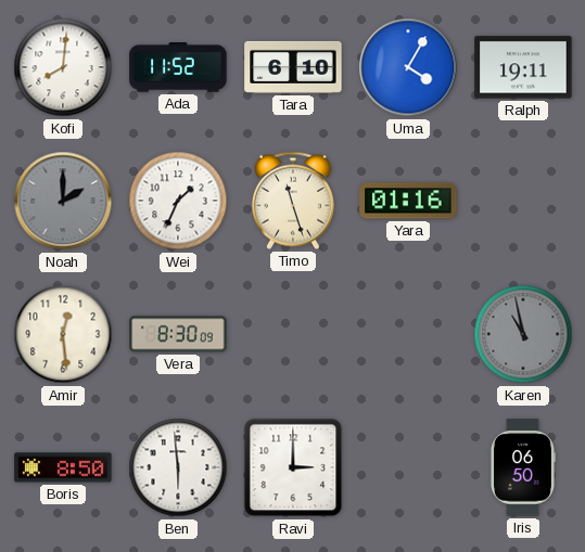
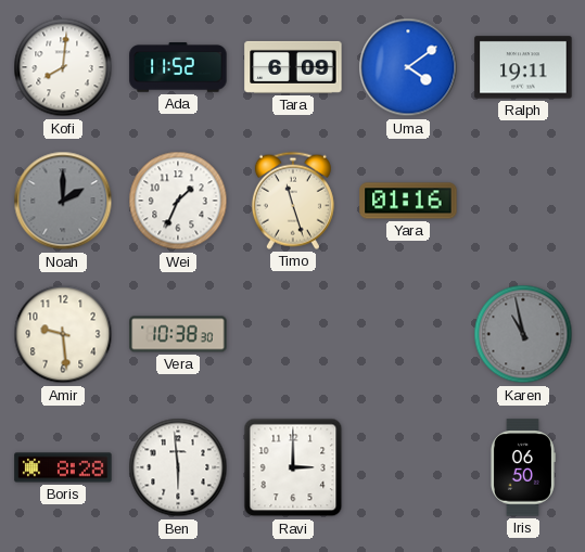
Tara: 6:10 -> 6:09 (293, 67)
Uma: 4:05 -> 4:09 (408, 67)
Amir: 12:29 -> 9:29 (63, 334)
Vera: 8:30 -> 10:38 (178, 334)
Boris: 8:50 -> 8:28 (63, 467)
